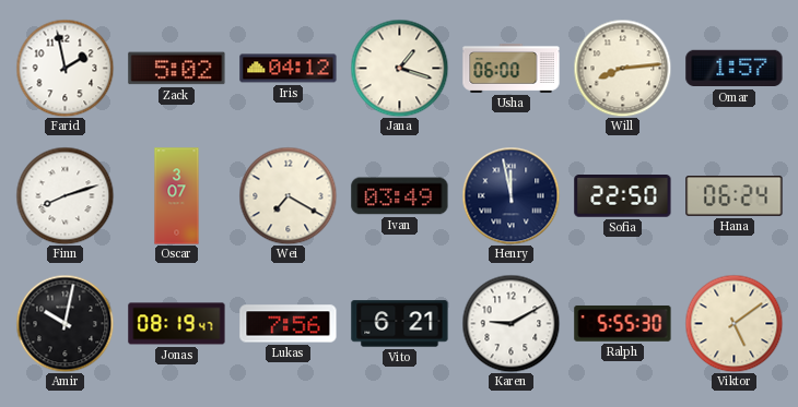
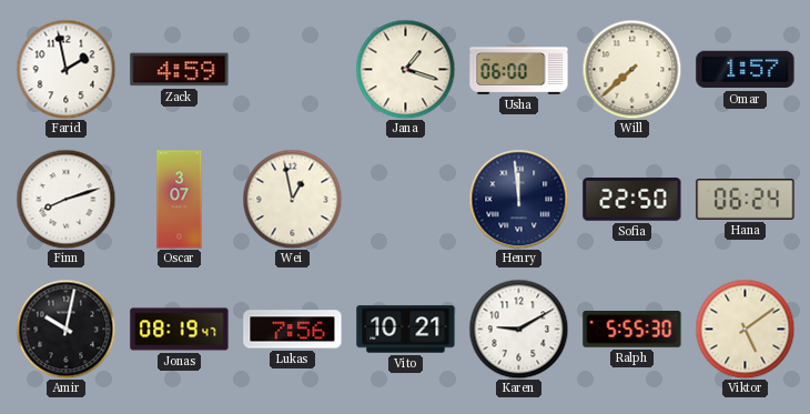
Zack: 5:02 -> 4:59 (180, 70)
Iris: 04:12 -> none (289, 69)
Will: 8:14 -> 7:38 (631, 69)
Wei: 7:20 -> 12:58 (292, 199)
Ivan: 03:49 -> none (400, 196)
Henry: 11:58 -> 11:59 (518, 199)
Vito: 6:21 -> 10:21 (406, 330)
